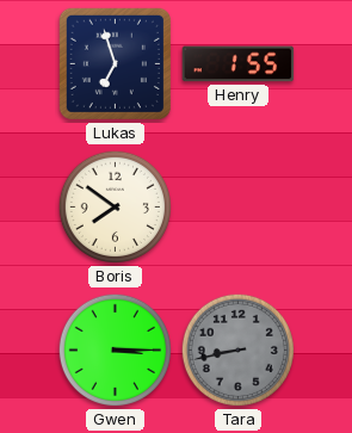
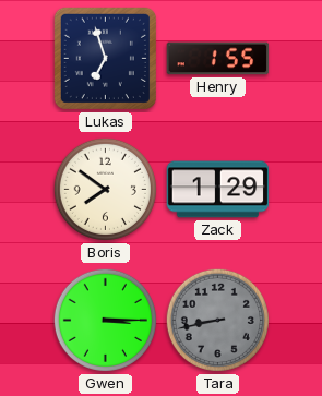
Zack: none -> 1:29 (218, 190)
